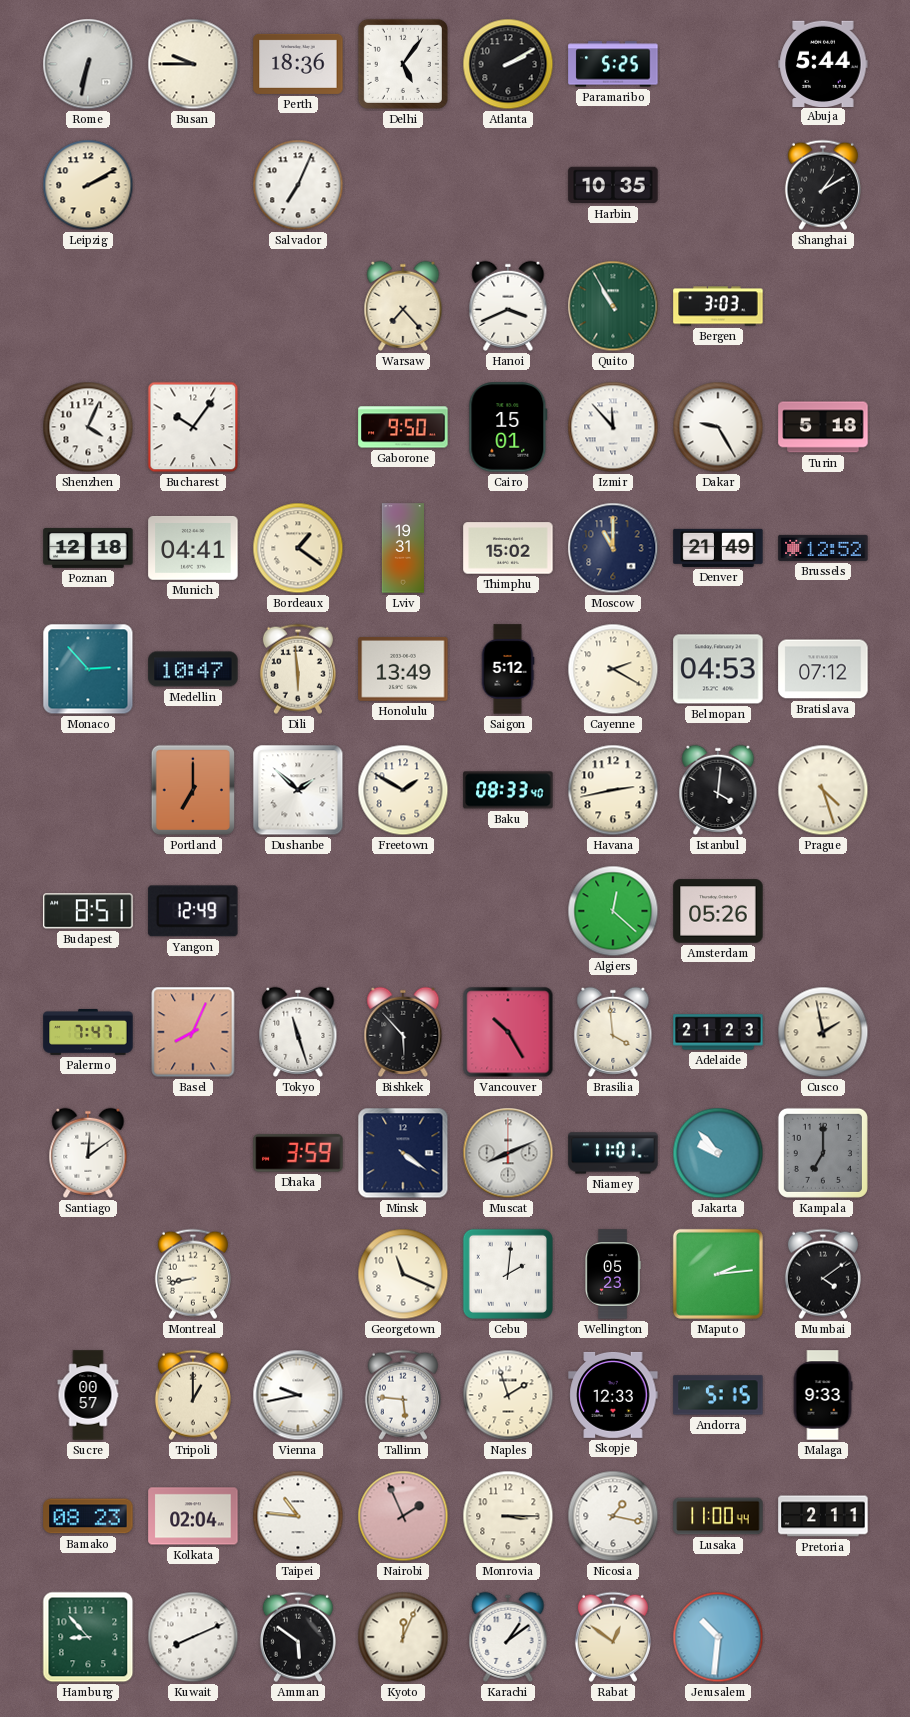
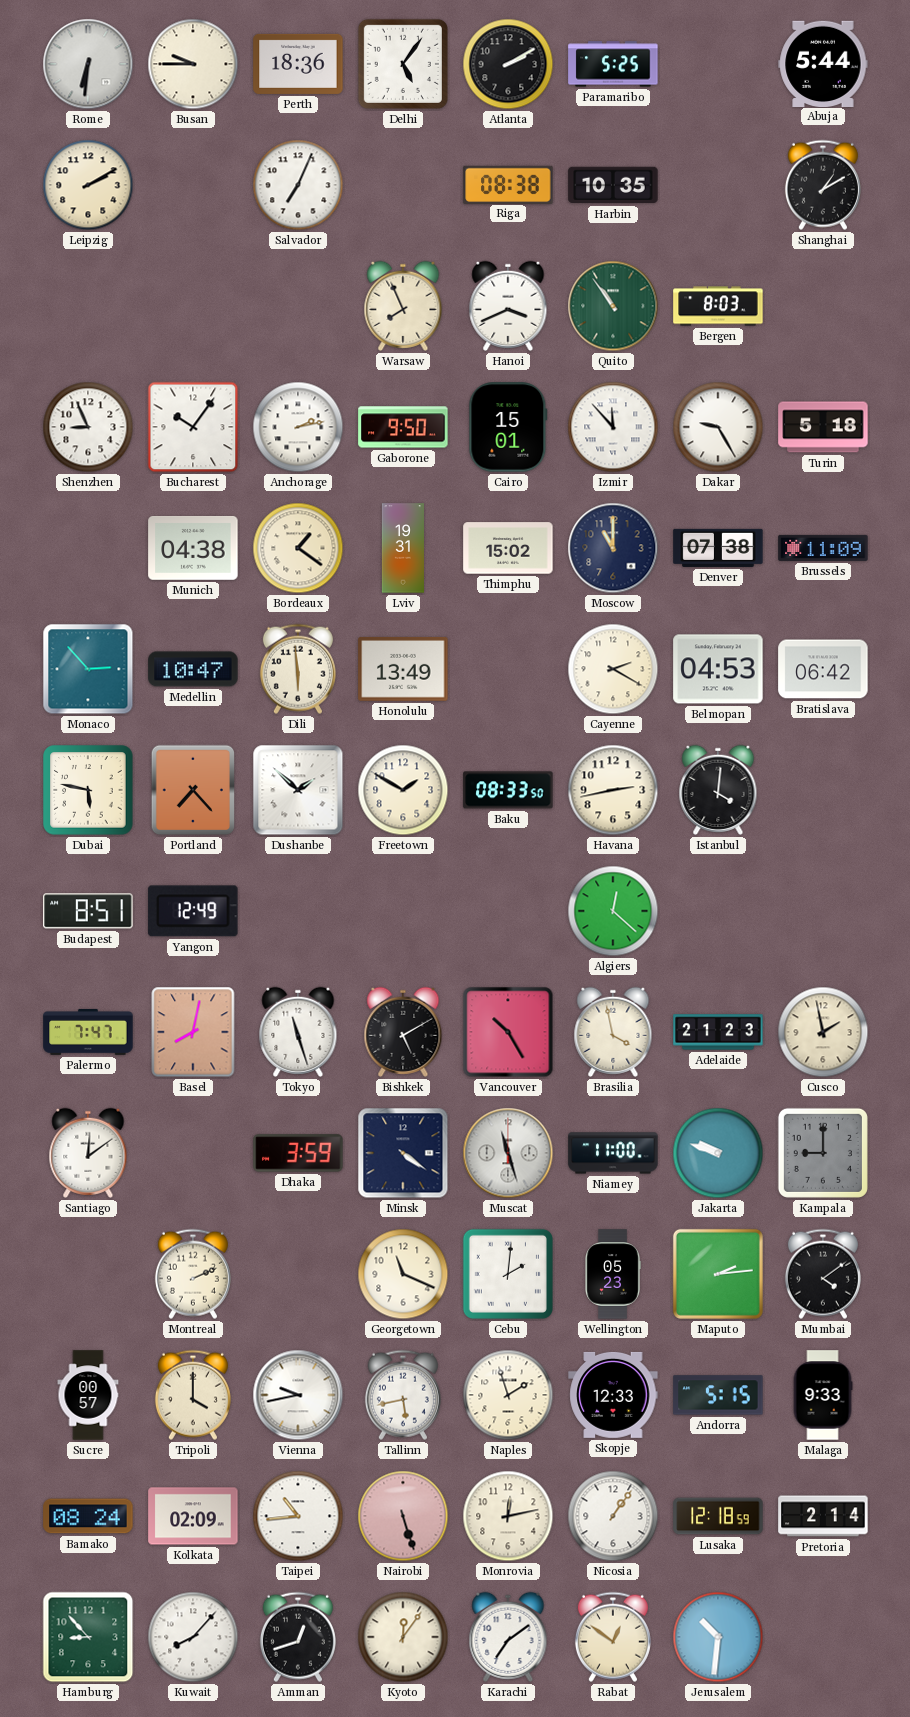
Rome: 6:32 -> 6:31 (88, 64)
Riga: none -> 08:38 (508, 184)
Warsaw: 7:23 -> 7:56 (403, 306)
Quito: 10:55 -> 10:54 (613, 306)
Bergen: 3:03 -> 8:03 (718, 306)
Shenzhen: 4:04 -> 8:56 (88, 427)
Anchorage: none -> 2:13 (298, 427)
Poznan: 12:18 -> none (88, 548)
Munich: 04:41 -> 04:38 (193, 548)
Denver: 21:49 -> 07:38 (718, 548)
Brussels: 12:52 -> 11:09 (823, 548)
Saigon: 5:12 -> none (508, 669)
Bratislava: 07:12 -> 06:42 (823, 669)
Dubai: none -> 5:47 (88, 790)
Portland: 7:00 -> 7:23 (193, 790)
Baku: 08:33:40 -> 08:33:50 (508, 790)
Prague: 4:27 -> none (823, 790)
Amsterdam: 05:26 -> none (718, 911)
Basel: 8:04 -> 8:02 (193, 1032)
Bishkek: 5:53 -> 5:10 (403, 1032)
Brasilia: 3:59 -> 3:58 (613, 1032)
Muscat: 8:11 -> 11:27 (508, 1153)
Niamey: 11:01 -> 11:00 (613, 1153)
Jakarta: 9:53 -> 9:48 (718, 1153)
Kampala: 7:00 -> 9:00 (823, 1153)
Montreal: 8:43 -> 2:11 (193, 1274)
Tripoli: 1:00 -> 4:00 (193, 1395)
Tallinn: 5:46 -> 5:43 (403, 1395)
Bamako: 08:23 -> 08:24 (88, 1516)
Kolkata: 02:04 -> 02:09 (193, 1516)
Taipei: 10:46 -> 10:44 (298, 1516)
Nairobi: 1:56 -> 5:27 (403, 1516)
Monrovia: 3:15 -> 12:13 (508, 1516)
Nicosia: 1:17 -> 1:06 (613, 1516)
Lusaka: 11:00 -> 12:18 (718, 1516)
Pretoria: 2:11 -> 2:14 (823, 1516)
Kuwait: 8:11 -> 8:07 (193, 1637)
Amman: 5:51 -> 12:42 (298, 1637)
Kyoto: 12:04 -> 12:06 (403, 1637)
Karachi: 1:09 -> 7:09 (508, 1637)
